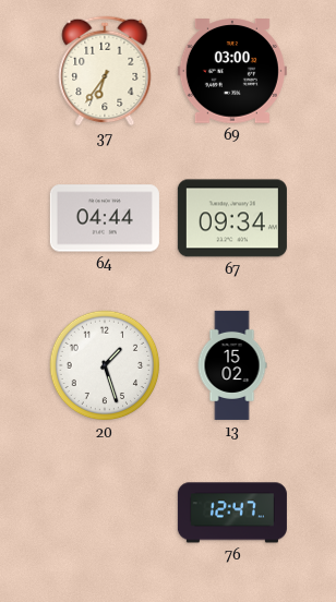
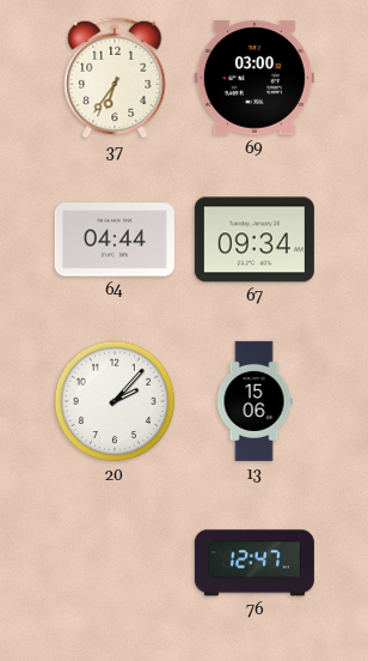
20: 1:27 -> 2:07 (115, 401)
13: 15:02 -> 15:06 (254, 401)
